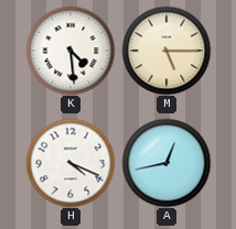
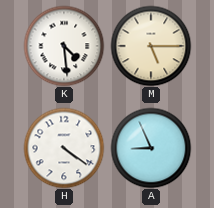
H: 4:19 -> 4:21 (64, 148)
A: 12:43 -> 8:56 (151, 148)
